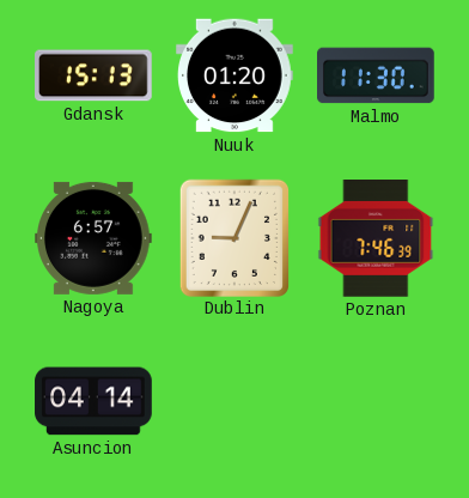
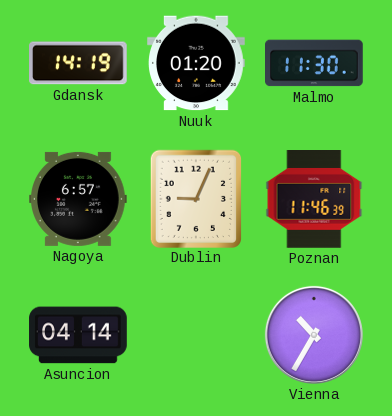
Gdansk: 15:13 -> 14:19 (79, 63)
Poznan: 7:46 -> 11:46 (314, 200)
Vienna: none -> 10:35 (314, 335)
